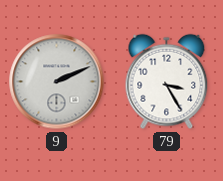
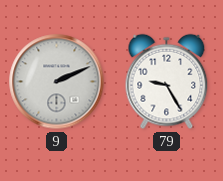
79: 3:25 -> 9:25 (167, 82)
